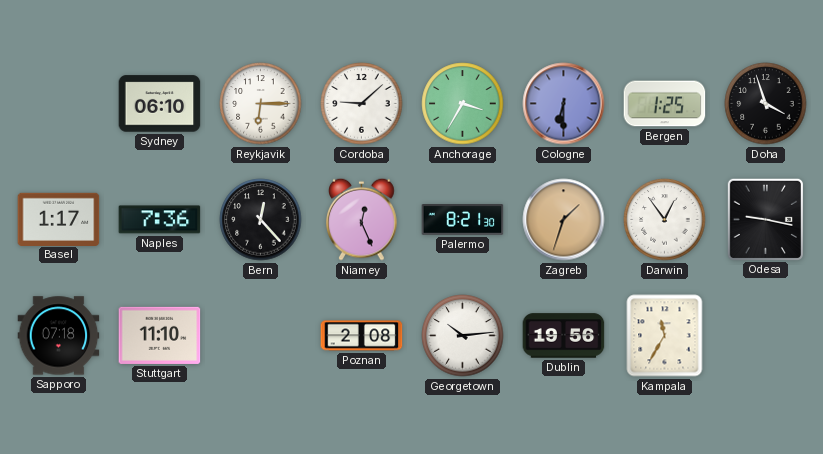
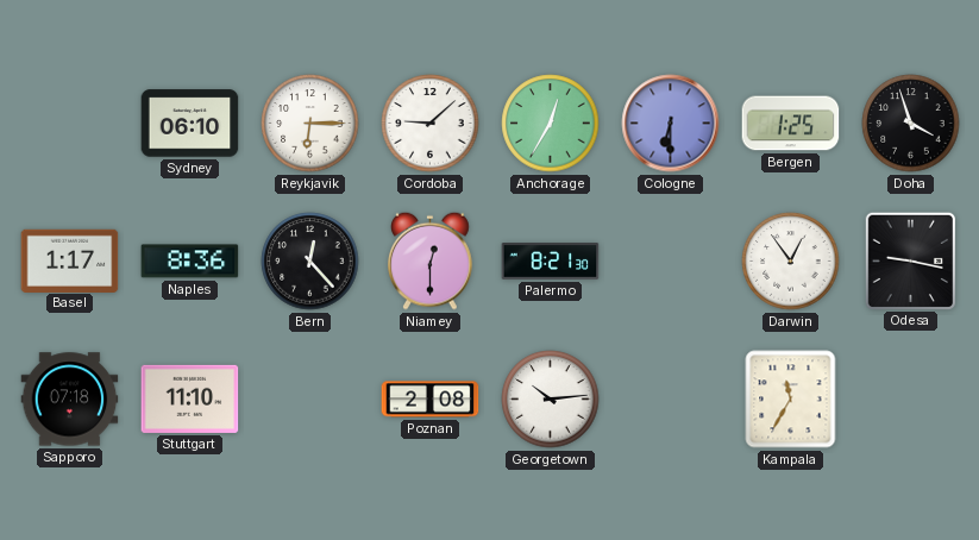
Anchorage: 3:35 -> 12:35 (551, 124)
Naples: 7:36 -> 8:36 (190, 262)
Niamey: 12:26 -> 12:30 (431, 260)
Zagreb: 1:33 -> none (564, 220)
Dublin: 19:56 -> none (564, 336)
